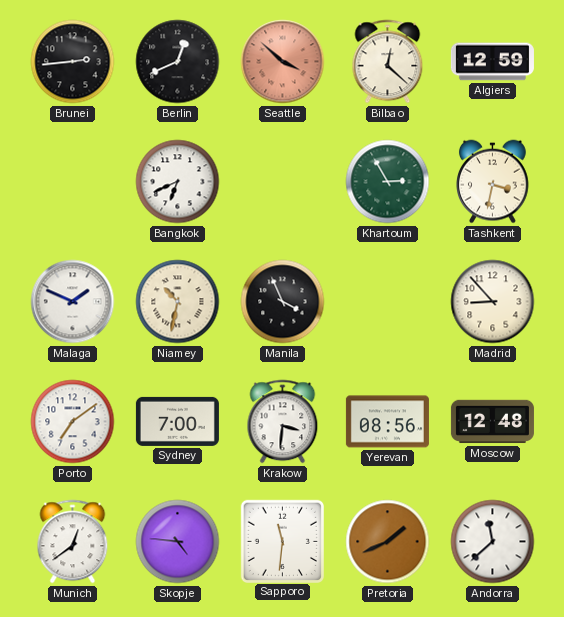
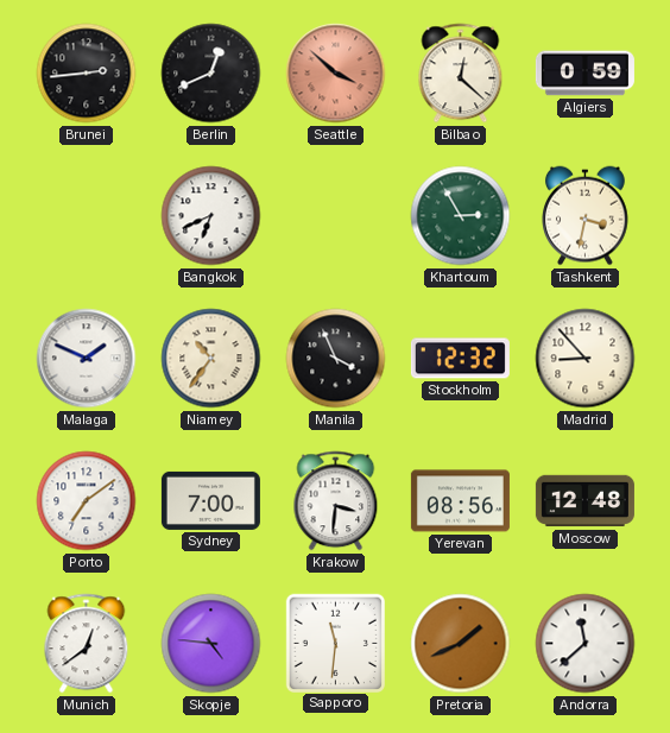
Algiers: 12:59 -> 0:59 (584, 74)
Niamey: 10:32 -> 10:36 (211, 359)
Stockholm: none -> 12:32 (460, 359)
